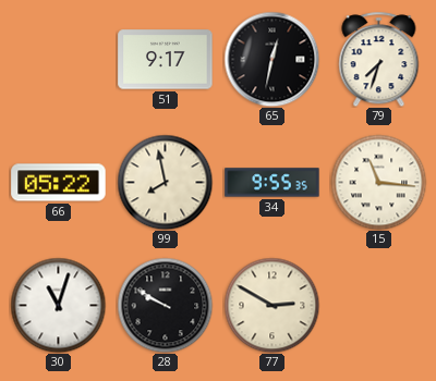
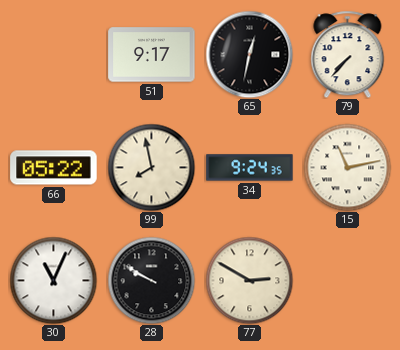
79: 7:33 -> 7:37 (348, 54)
34: 9:55 -> 9:24 (250, 168)
15: 11:16 -> 11:13 (347, 167)
30: 11:03 -> 11:04 (53, 280)
